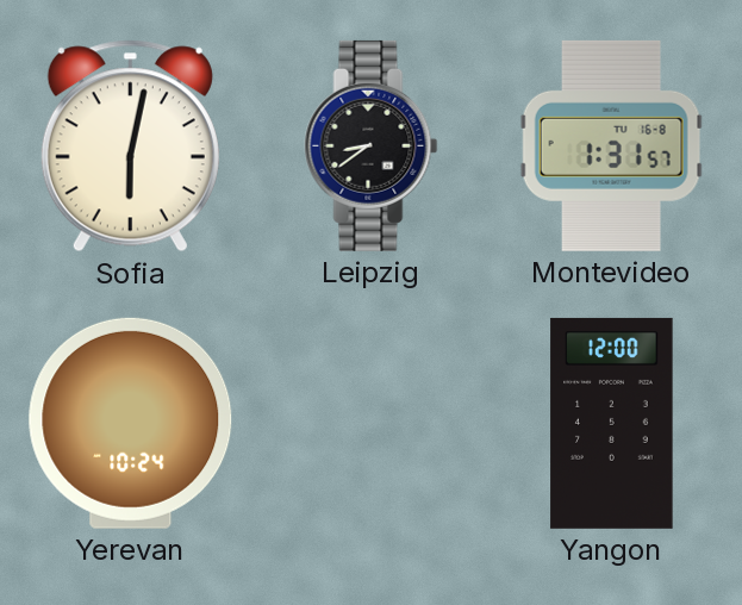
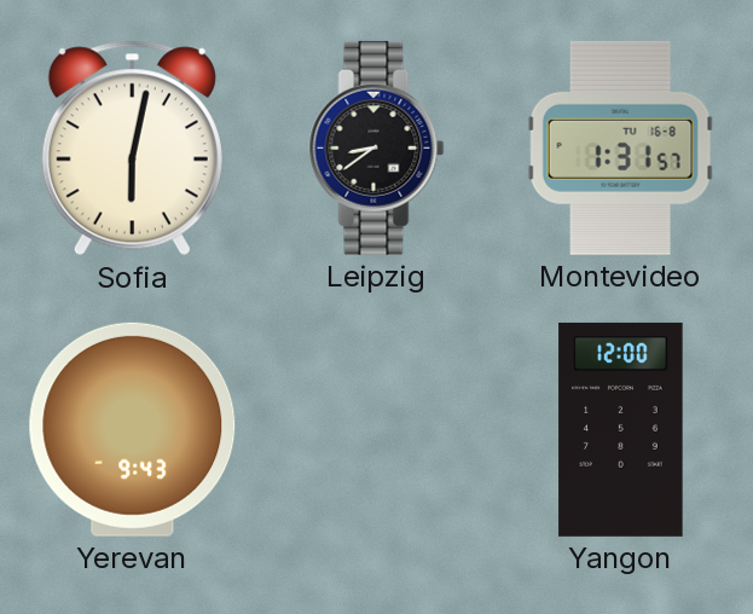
Yerevan: 10:24 -> 9:43 (133, 429)
